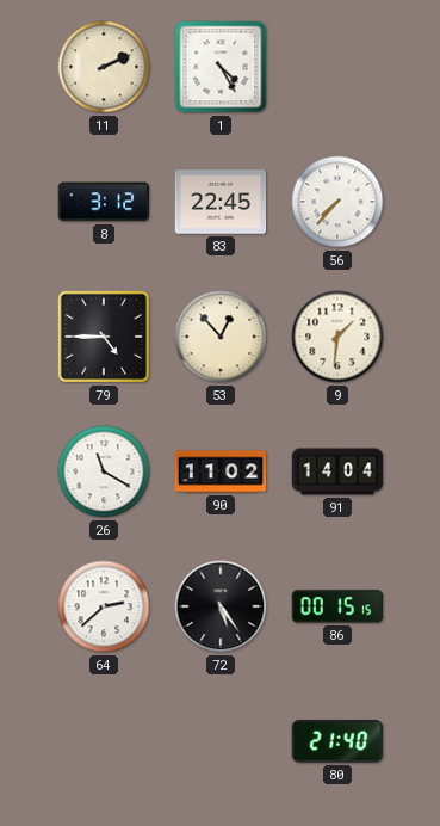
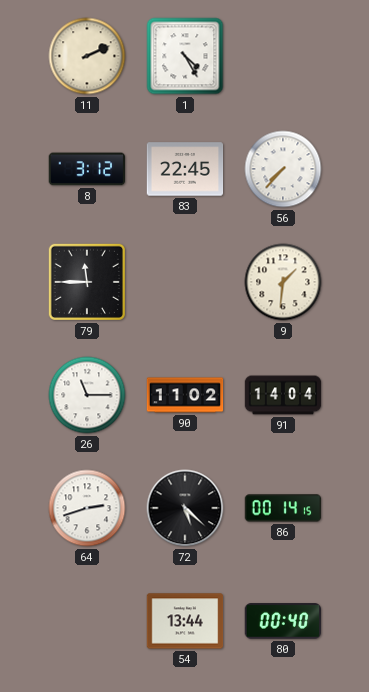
79: 4:45 -> 11:45 (87, 282)
53: 12:53 -> none (221, 337)
26: 11:20 -> 11:15 (87, 395)
64: 2:38 -> 2:42 (87, 508)
72: 5:24 -> 5:22 (185, 508)
86: 00:15 -> 00:14 (283, 508)
54: none -> 13:44 (185, 621)
80: 21:40 -> 00:40 (283, 621)
